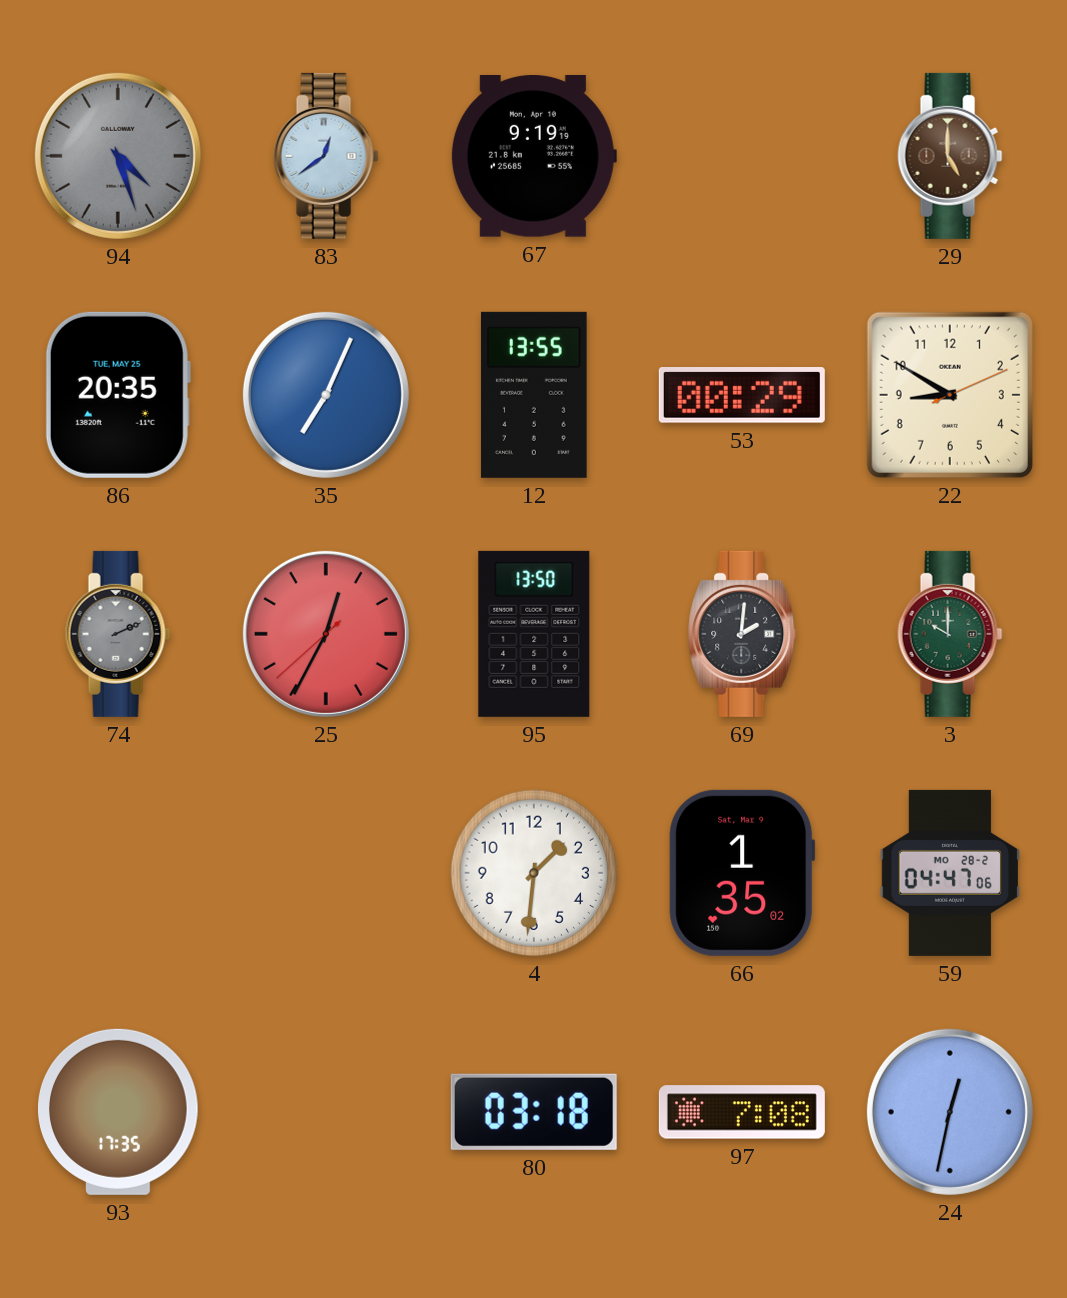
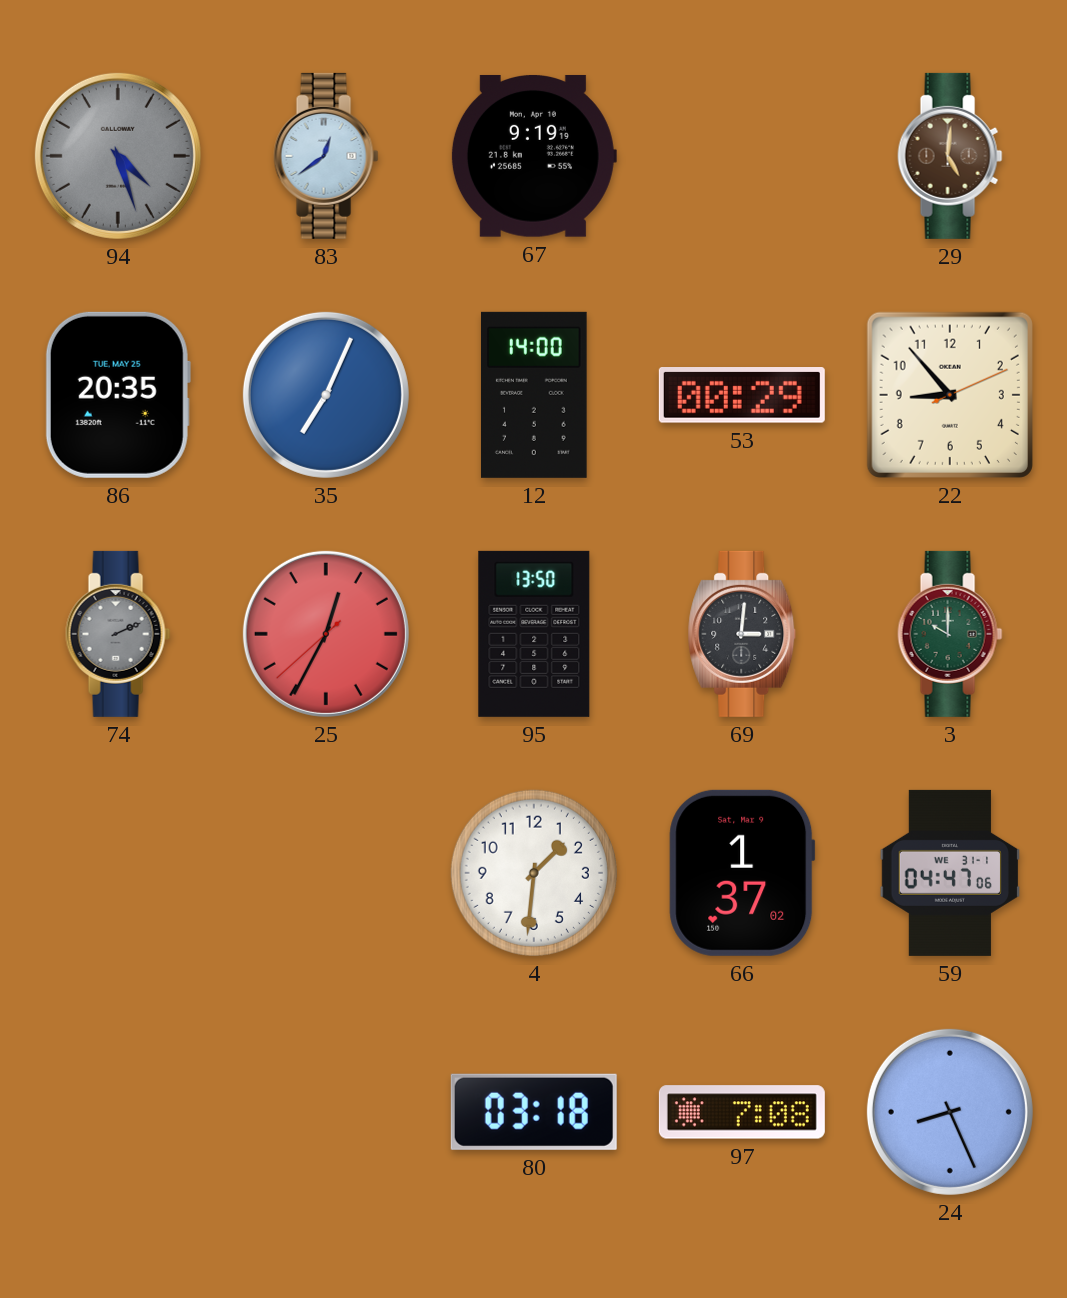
29: 5:00 -> 5:01 (950, 156)
12: 13:55 -> 14:00 (534, 395)
22: 8:50 -> 8:53 (950, 395)
69: 2:01 -> 3:01 (742, 634)
66: 1:35 -> 1:37 (742, 873)
59 date: MO 28-2 -> WE 31-1 (950, 873)
93: 17:35 -> none (118, 1112)
24: 12:32 -> 8:26 (950, 1112)
